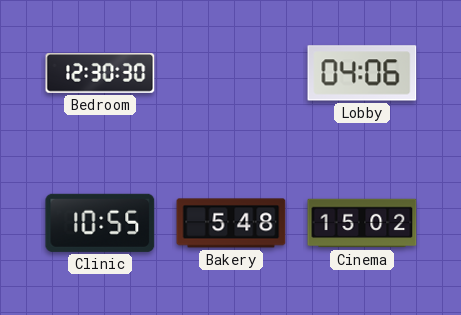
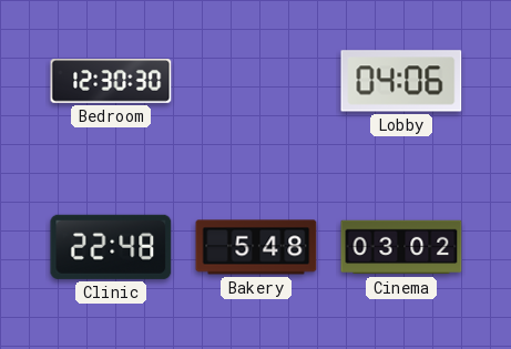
Clinic: 10:55 -> 22:48 (111, 247)
Cinema: 15:02 -> 03:02 (401, 247)
